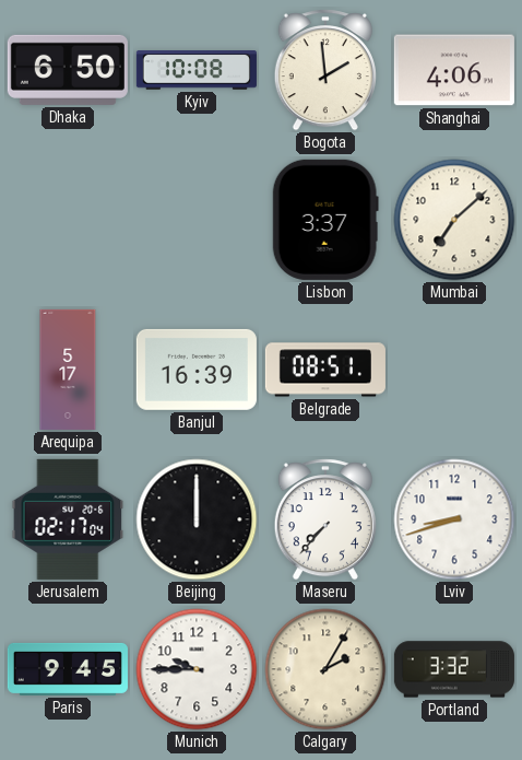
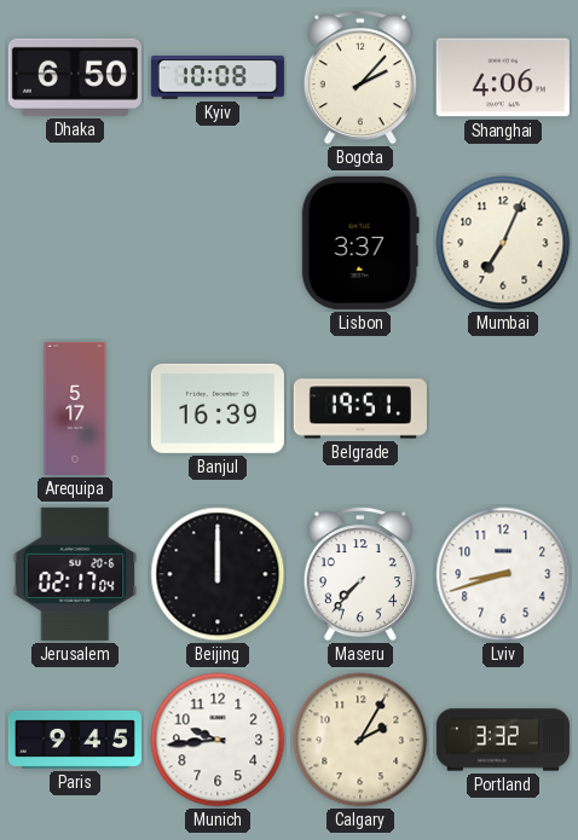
Bogota: 1:59 -> 2:07 (360, 77)
Mumbai: 7:08 -> 7:04 (503, 243)
Belgrade: 08:51 -> 19:51 (360, 409)
Munich: 9:45 -> 9:44 (218, 740)
